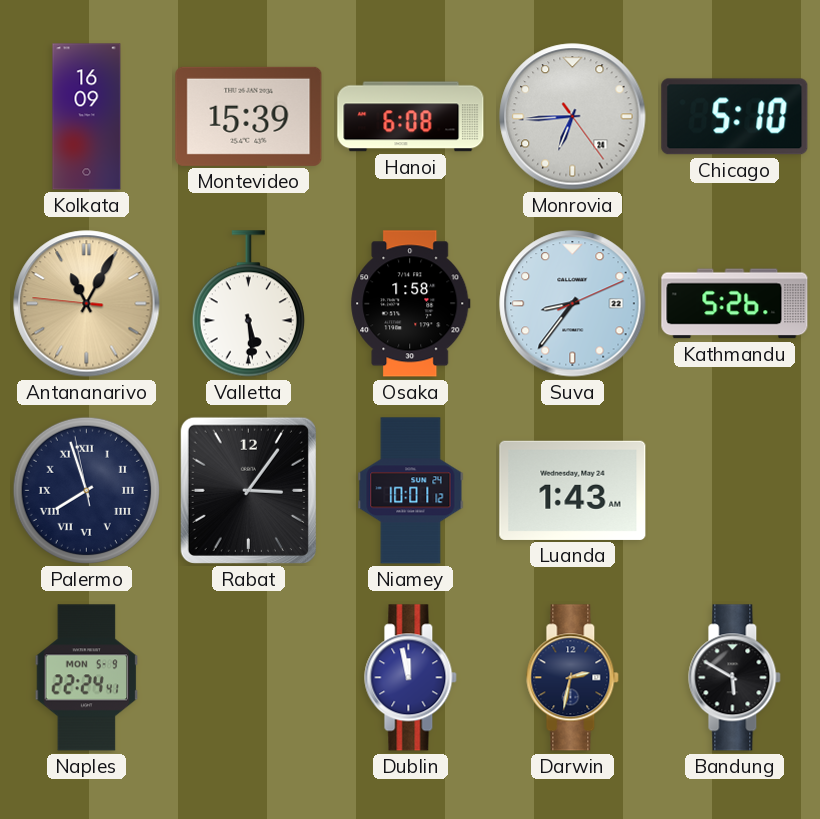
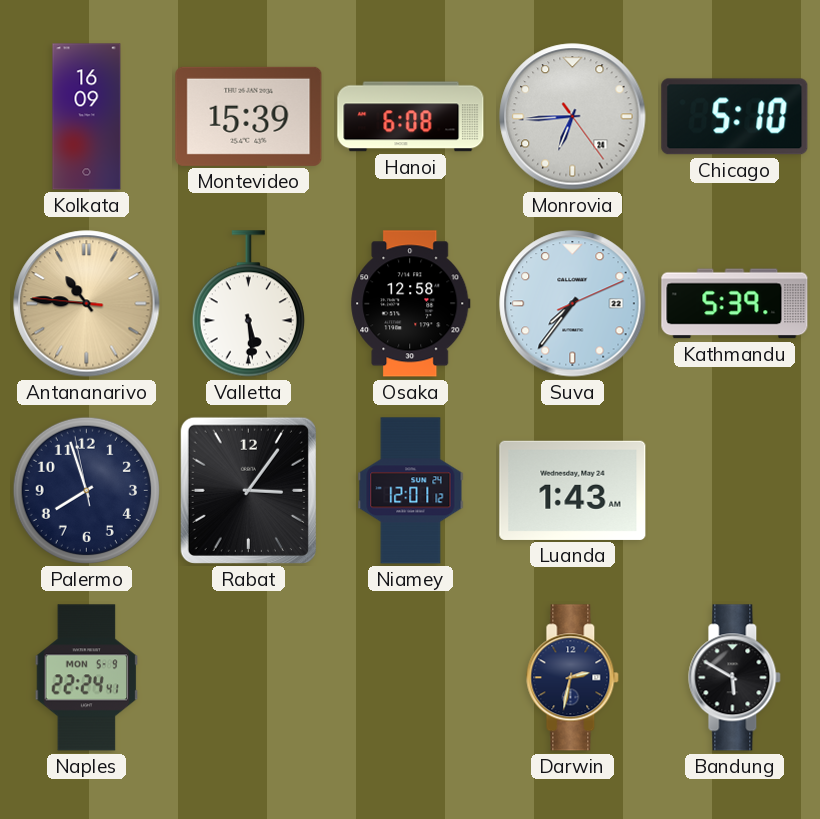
Antananarivo: 11:04 -> 10:45 (87, 304)
Osaka: 1:58 -> 12:58 (411, 304)
Suva: 8:36 -> 7:36 (573, 304)
Kathmandu: 5:26 -> 5:39 (735, 304)
Palermo numerals: Roman -> Arabic (86, 490)
Niamey: 10:01 -> 12:01 (411, 491)
Dublin: 11:58 -> none (411, 678)
